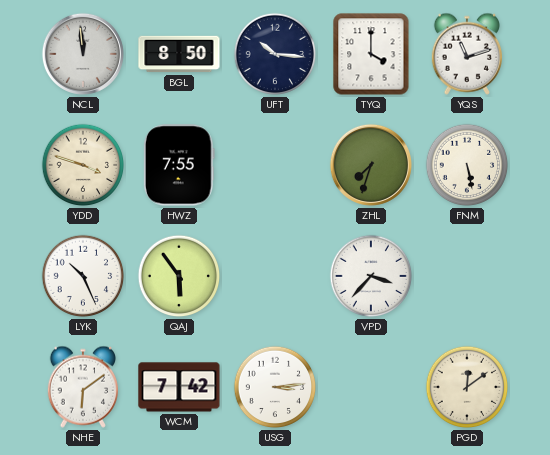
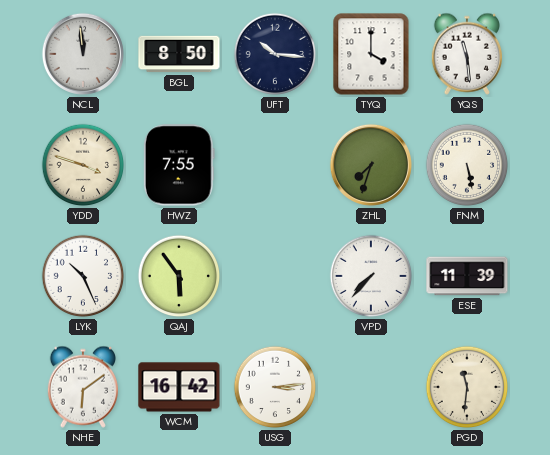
YQS: 11:12 -> 11:29 (466, 54)
VPD: 3:37 -> 7:37 (371, 276)
ESE: none -> 11:39 (467, 276)
WCM: 7:42 -> 16:42 (179, 387)
PGD: 12:09 -> 11:31 (467, 387)
